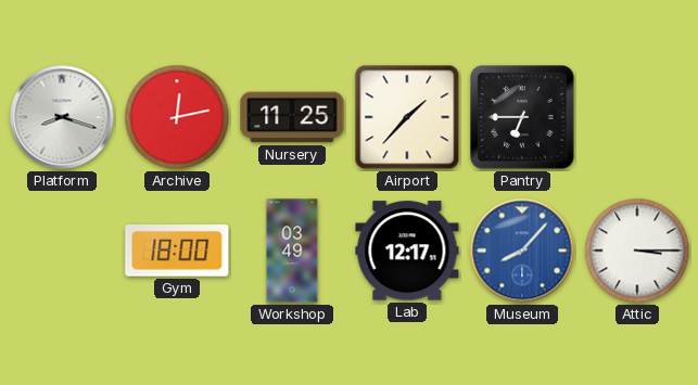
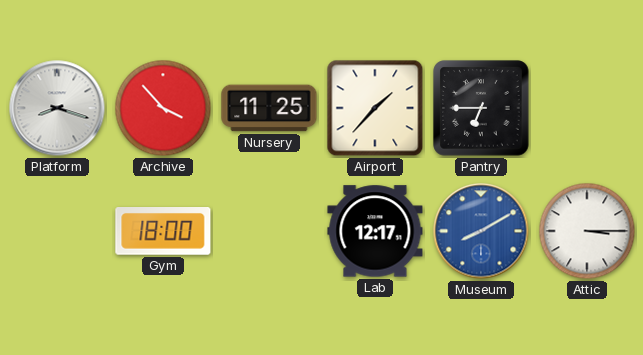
Archive: 12:13 -> 3:53 (163, 108)
Workshop: 03:49 -> none (292, 251)
Museum: 8:07 -> 8:10 (481, 231)
